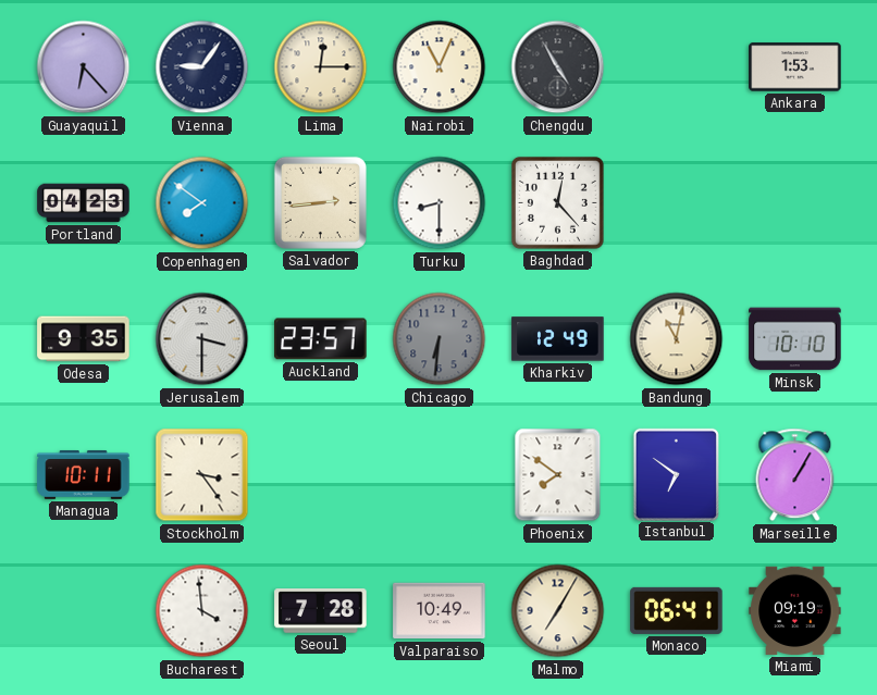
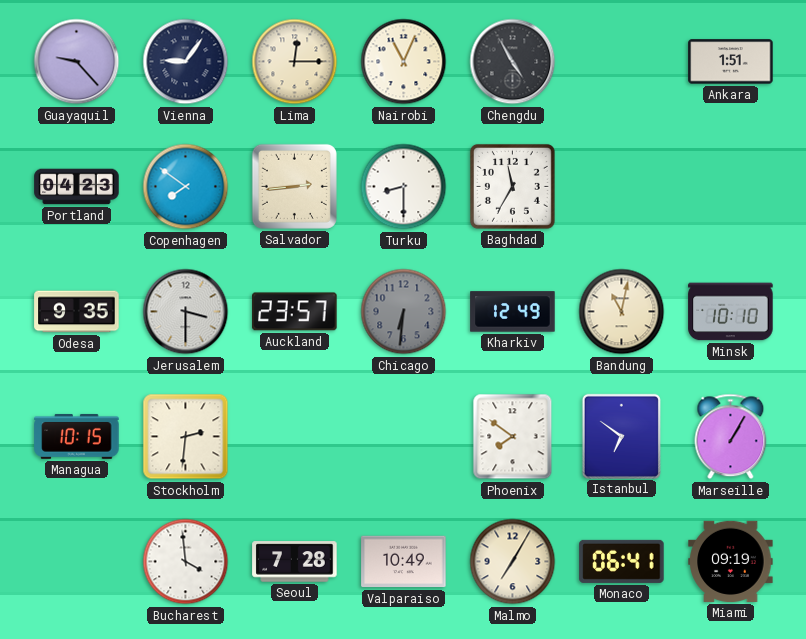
Guayaquil: 6:23 -> 9:23 (77, 62)
Ankara: 1:53 -> 1:51 (731, 62)
Baghdad: 12:23 -> 11:35 (512, 186)
Managua: 10:11 -> 10:15 (77, 437)
Stockholm: 3:24 -> 2:31 (186, 437)
